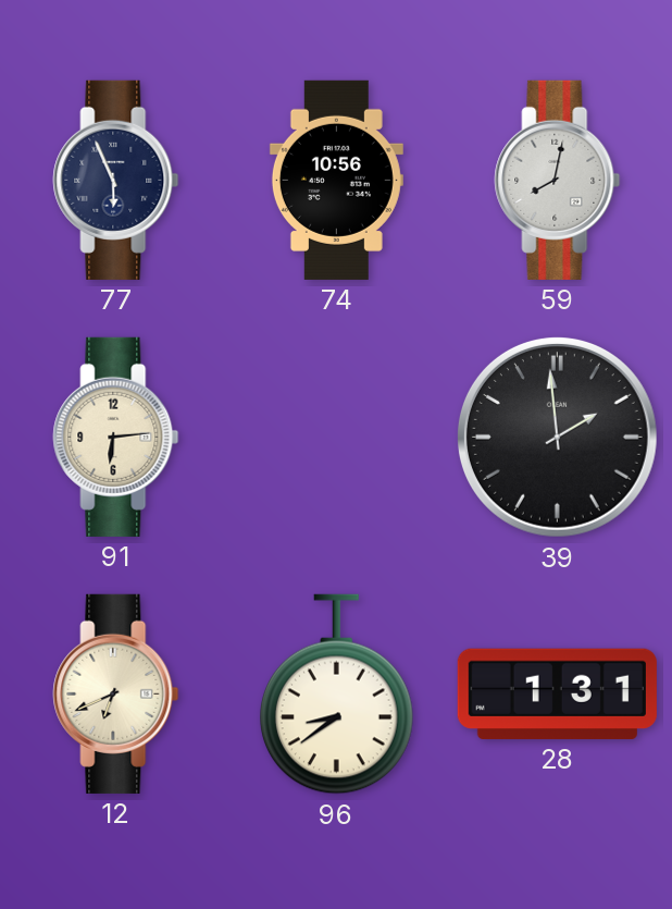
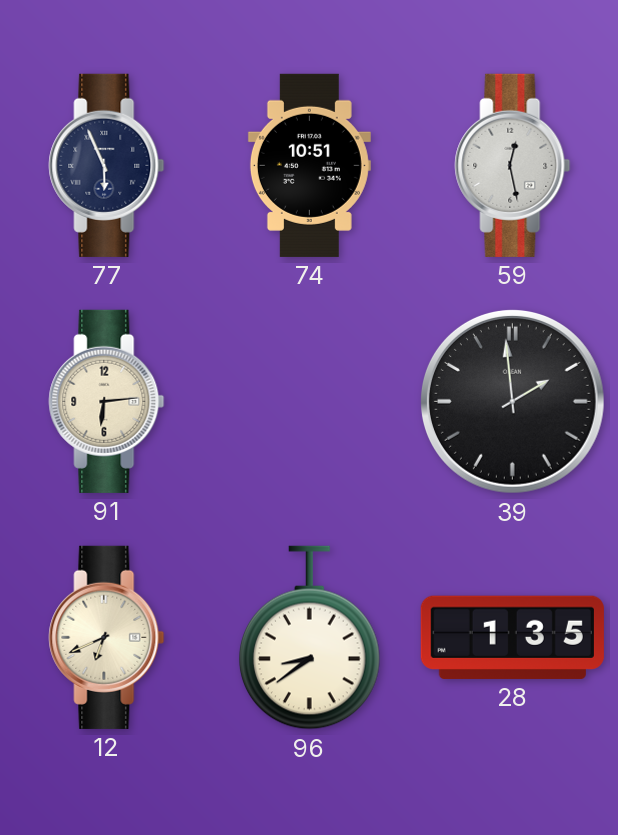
74: 10:56 -> 10:51 (309, 165)
59: 8:02 -> 12:28 (513, 165)
28: 1:31 -> 1:35 (512, 637)
